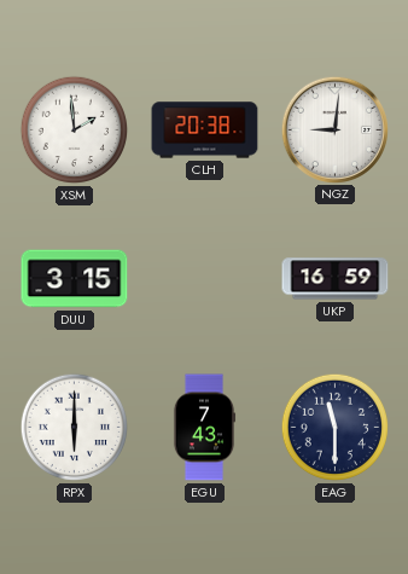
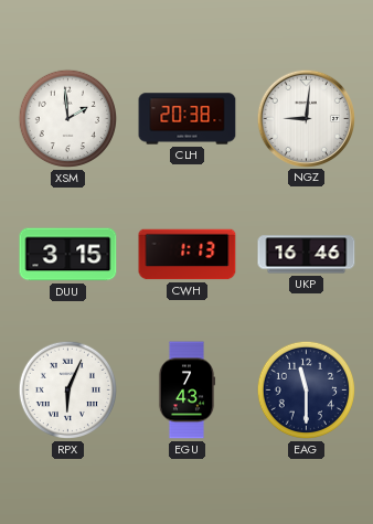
CWH: none -> 1:13 (188, 255)
UKP: 16:59 -> 16:46 (307, 255)
RPX: 6:00 -> 6:04 (68, 391)
